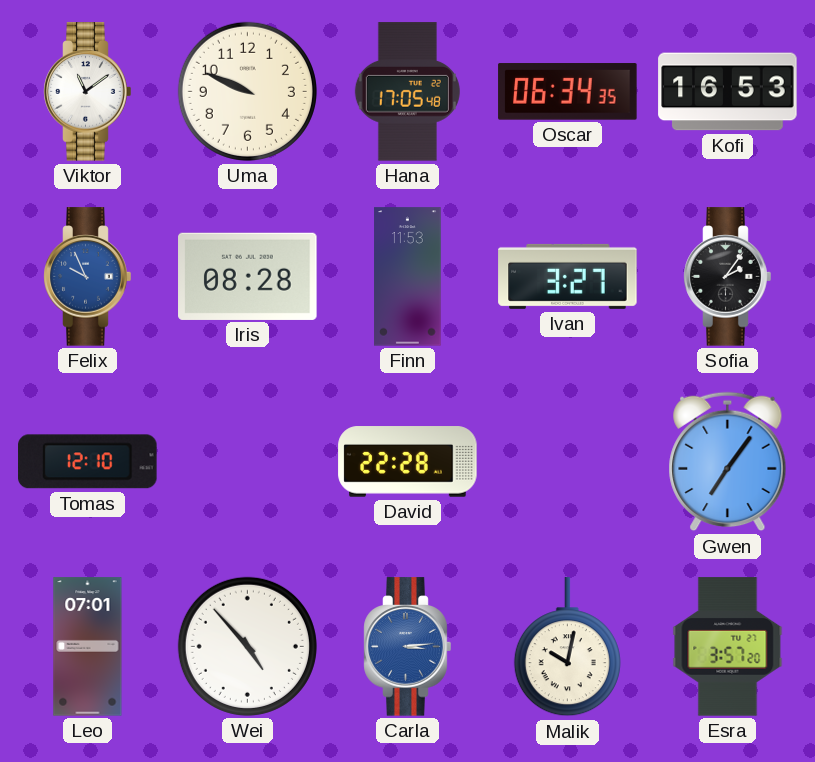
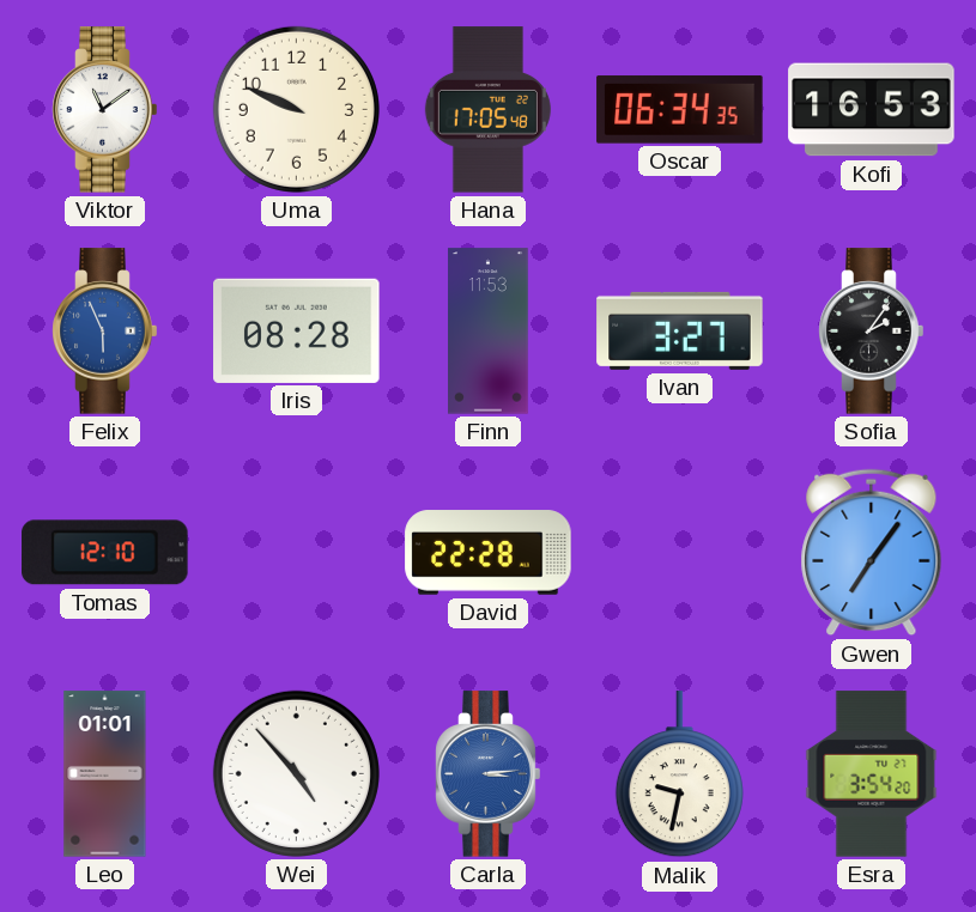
Felix: 9:56 -> 5:56 (105, 332)
Leo: 07:01 -> 01:01 (105, 774)
Malik: 10:02 -> 9:32 (679, 774)
Esra: 3:57 -> 3:54 (872, 774)
